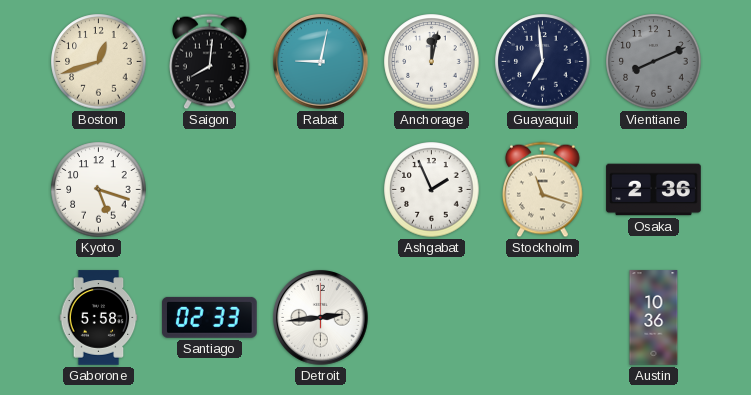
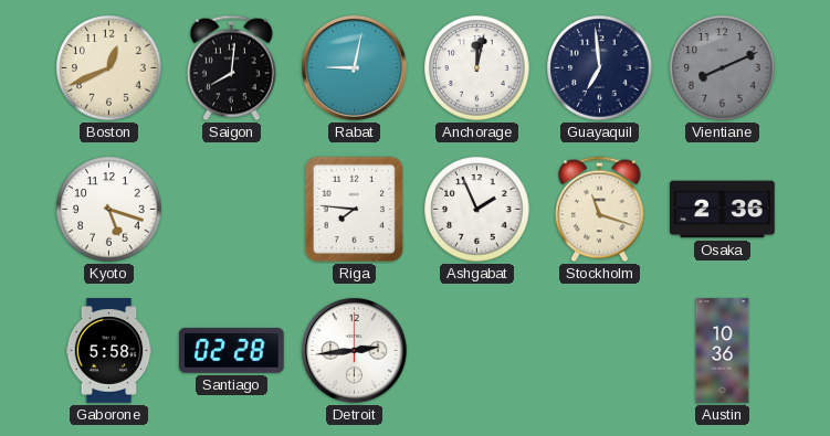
Boston: 12:42 -> 12:41 (109, 68)
Riga: none -> 7:46 (355, 210)
Santiago: 02:33 -> 02:28 (231, 350)
